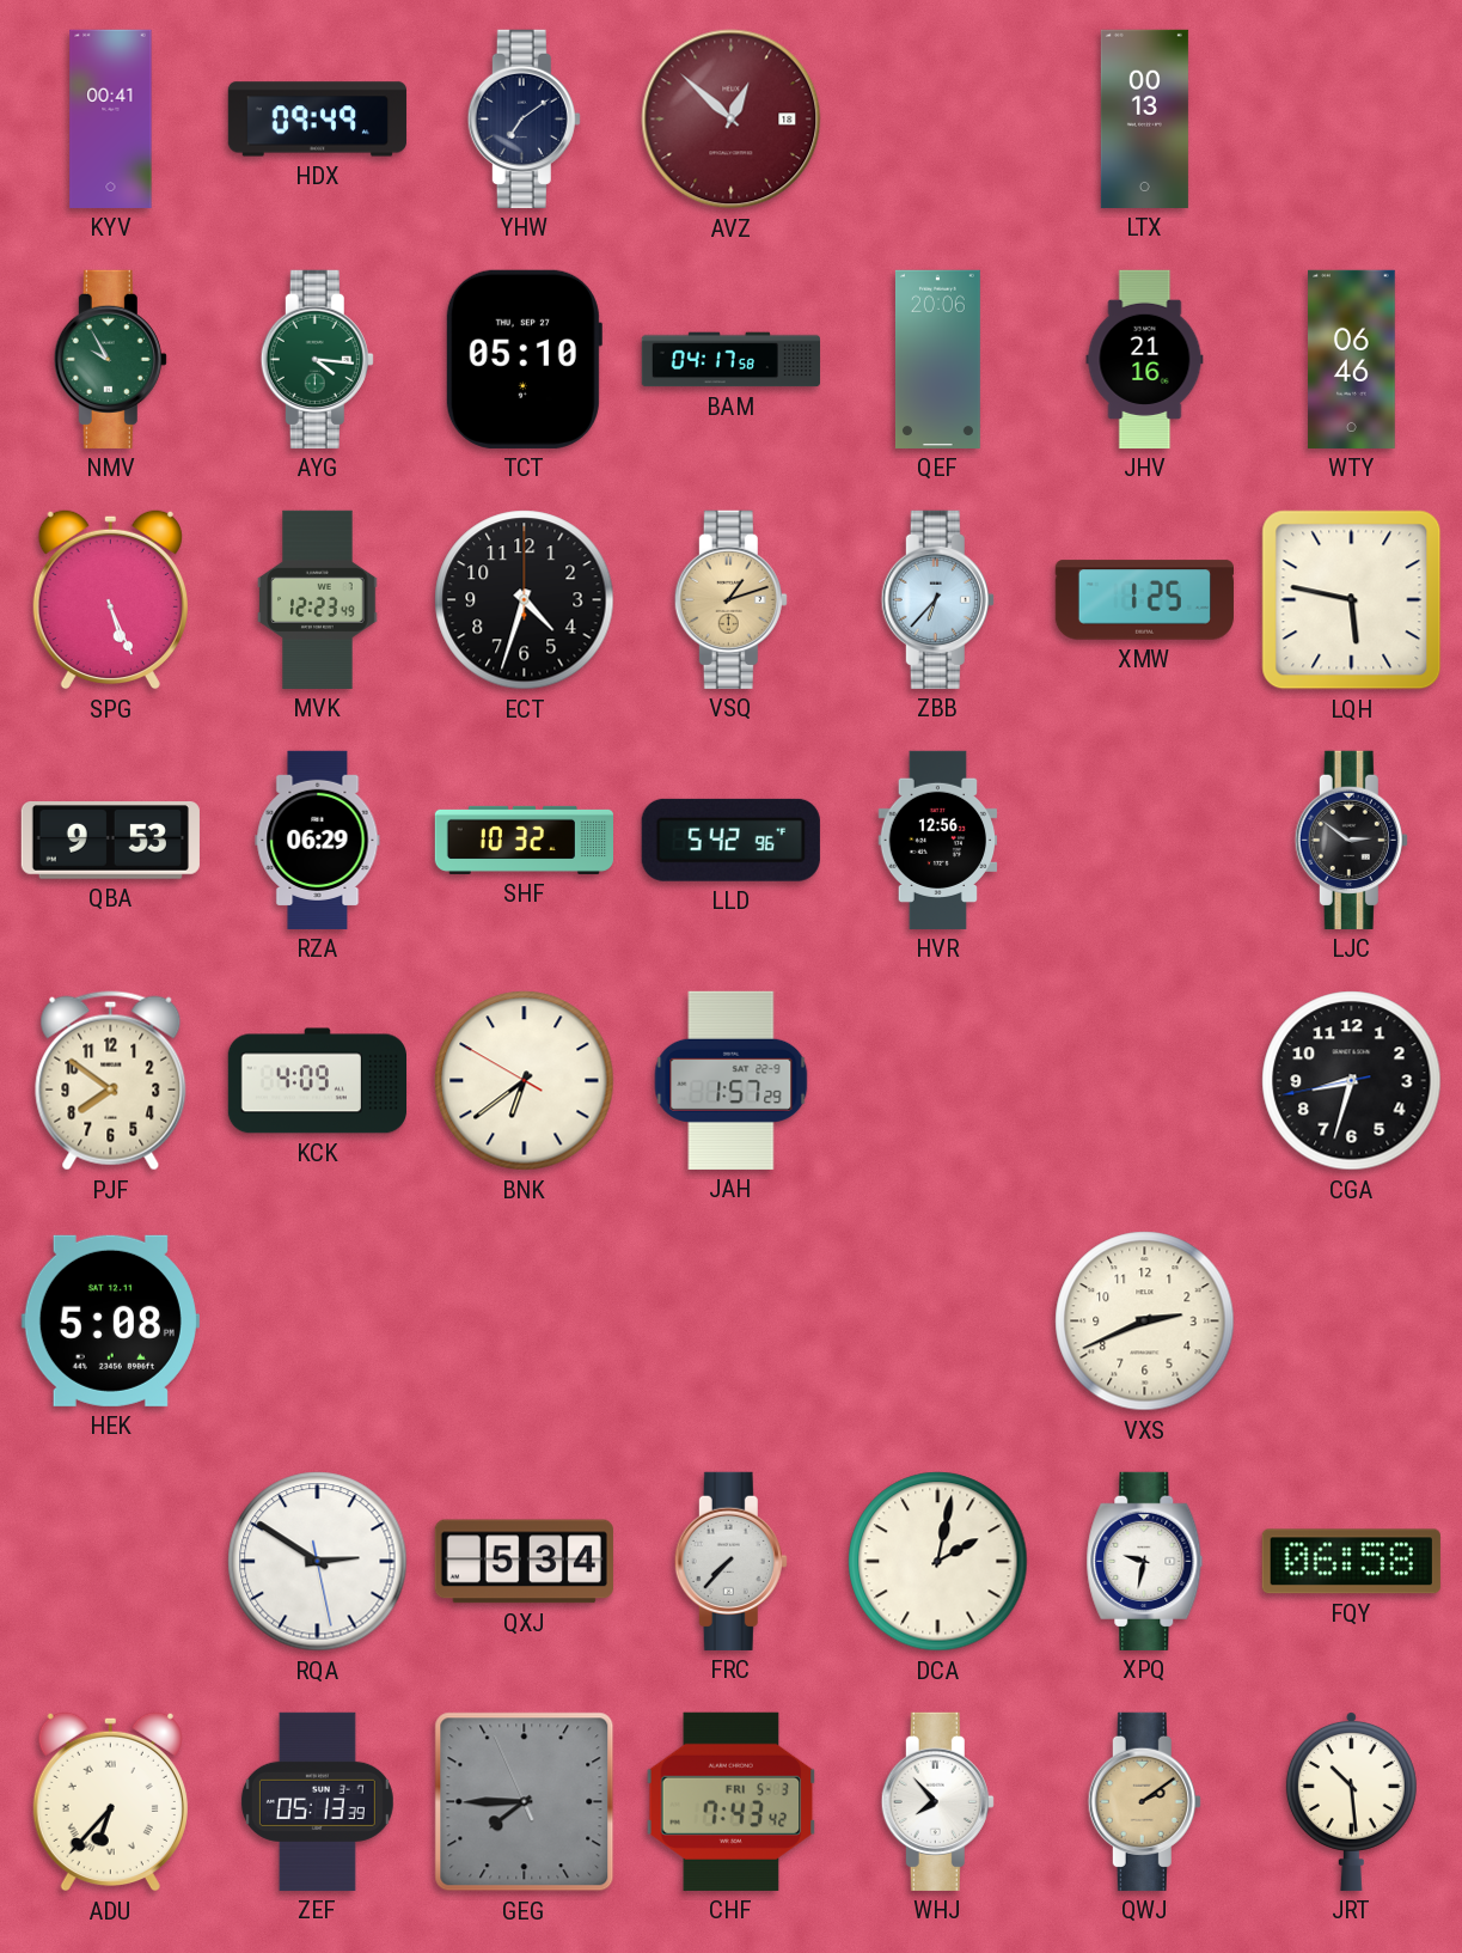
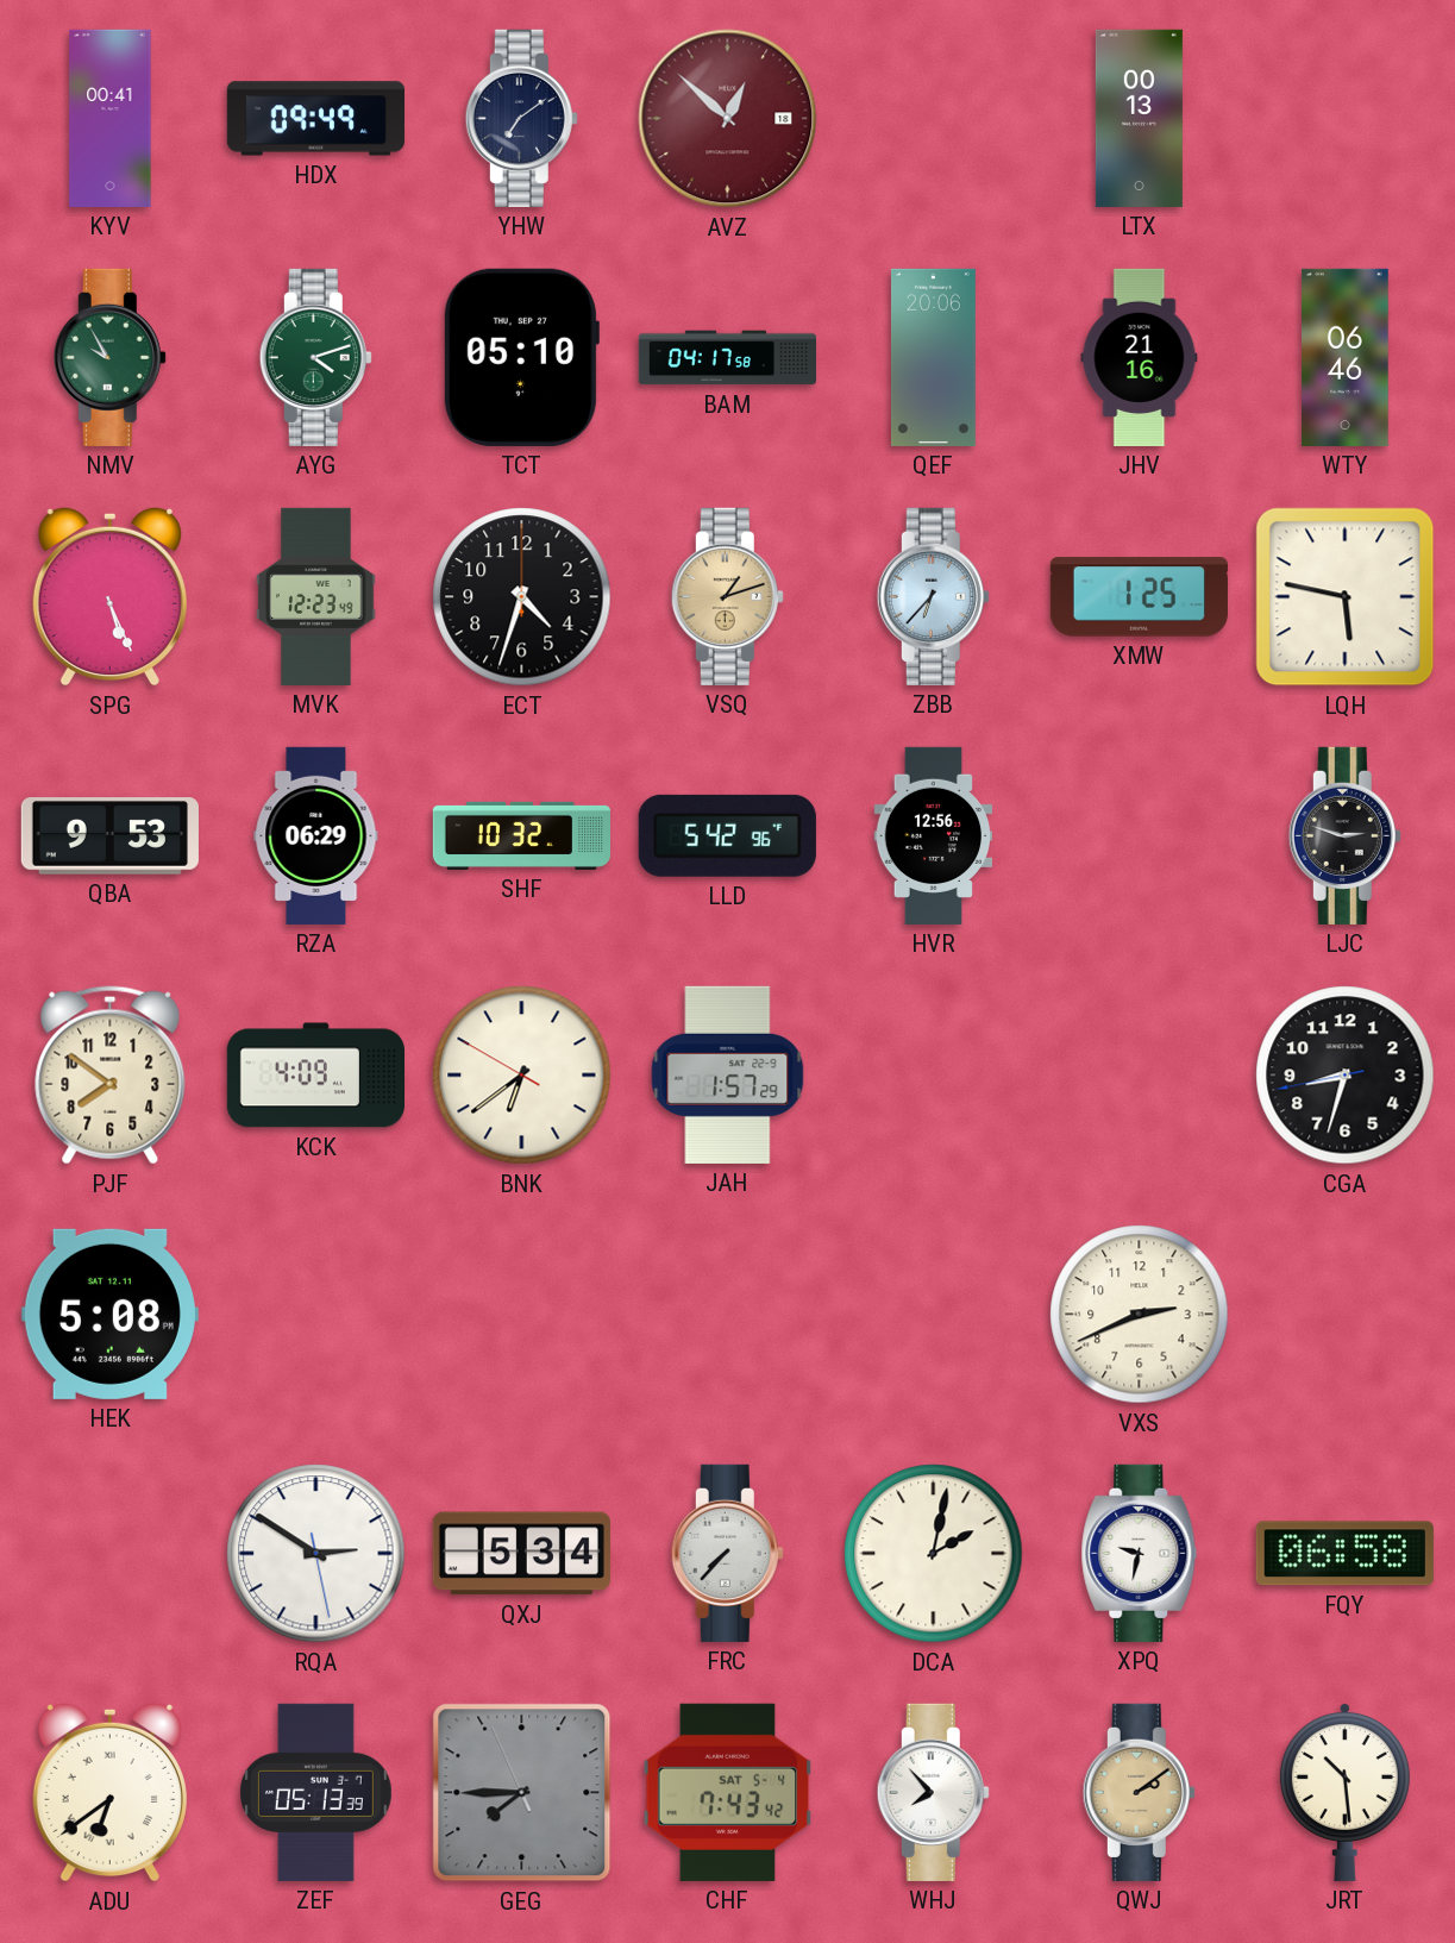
AYG: 4:16 -> 4:12 (315, 357)
LJC: 2:51 -> 2:48 (1344, 835)
ADU: 6:37 -> 6:39 (109, 1792)
CHF date: FRI 5-3 -> SAT 5-4 (728, 1792)
